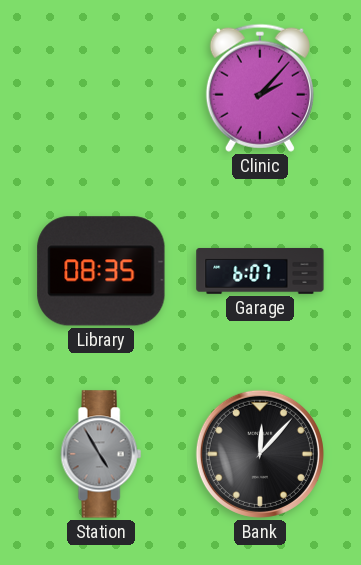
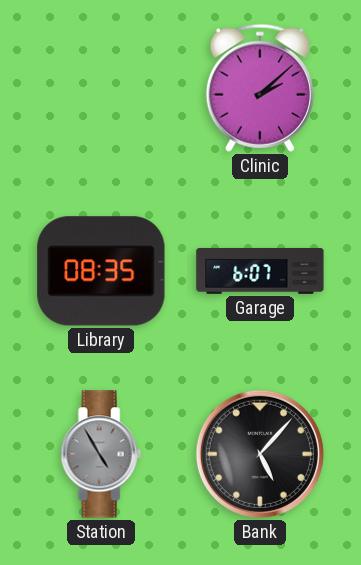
Clinic: 2:07 -> 2:08 (260, 88)
Bank: 12:07 -> 5:07 (260, 454)
